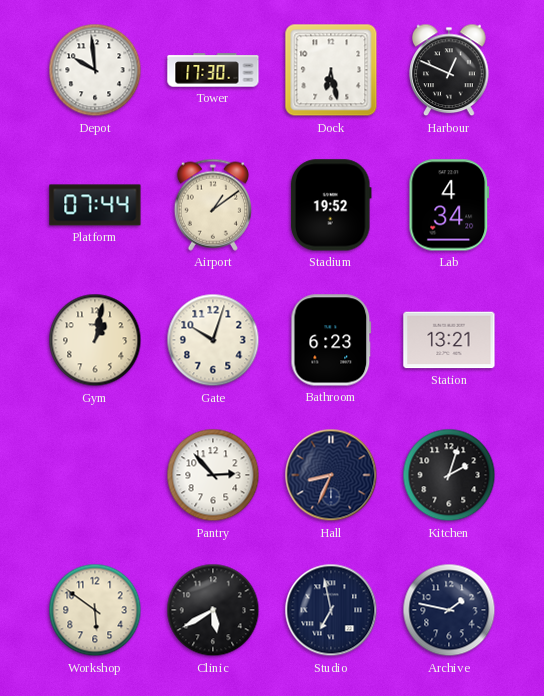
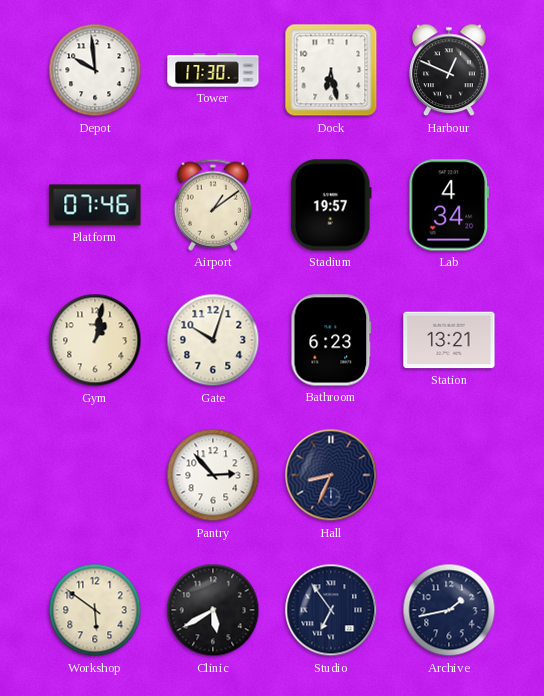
Platform: 07:44 -> 07:46 (95, 205)
Stadium: 19:52 -> 19:57 (331, 205)
Kitchen: 2:03 -> none (449, 475)
Studio: 6:58 -> 6:54 (331, 610)
Archive: 1:47 -> 1:43 (449, 610)
